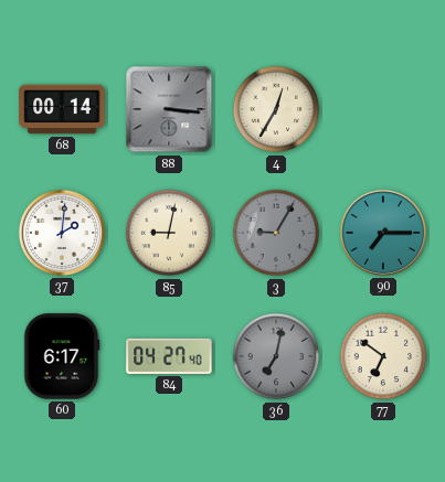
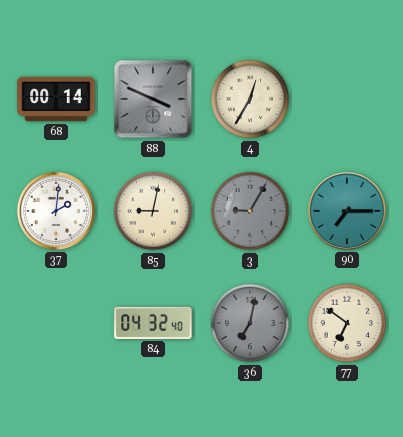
88: 3:16 -> 3:49 (153, 99)
60: 6:17 -> none (62, 356)
84: 04:27 -> 04:32 (153, 323)
